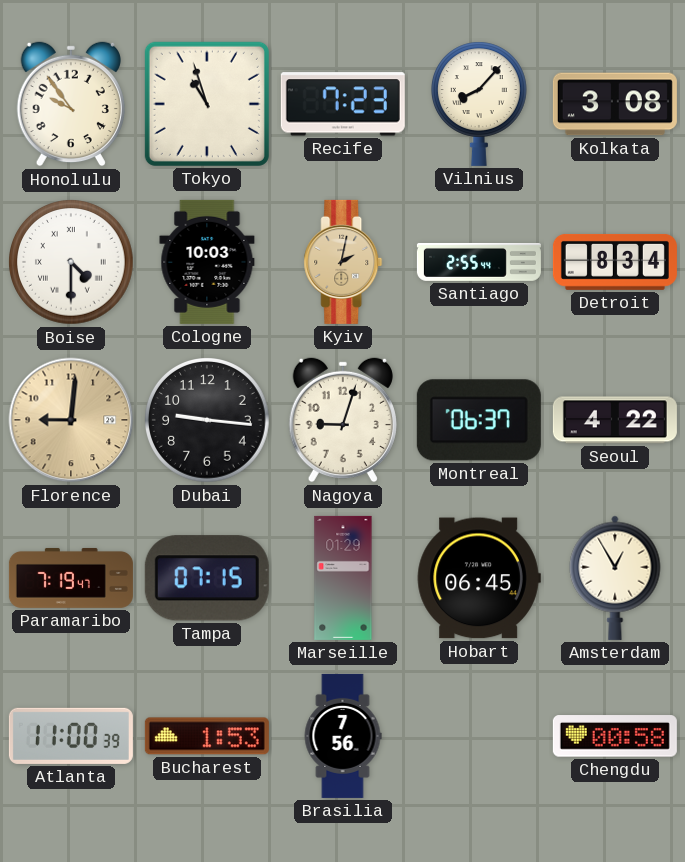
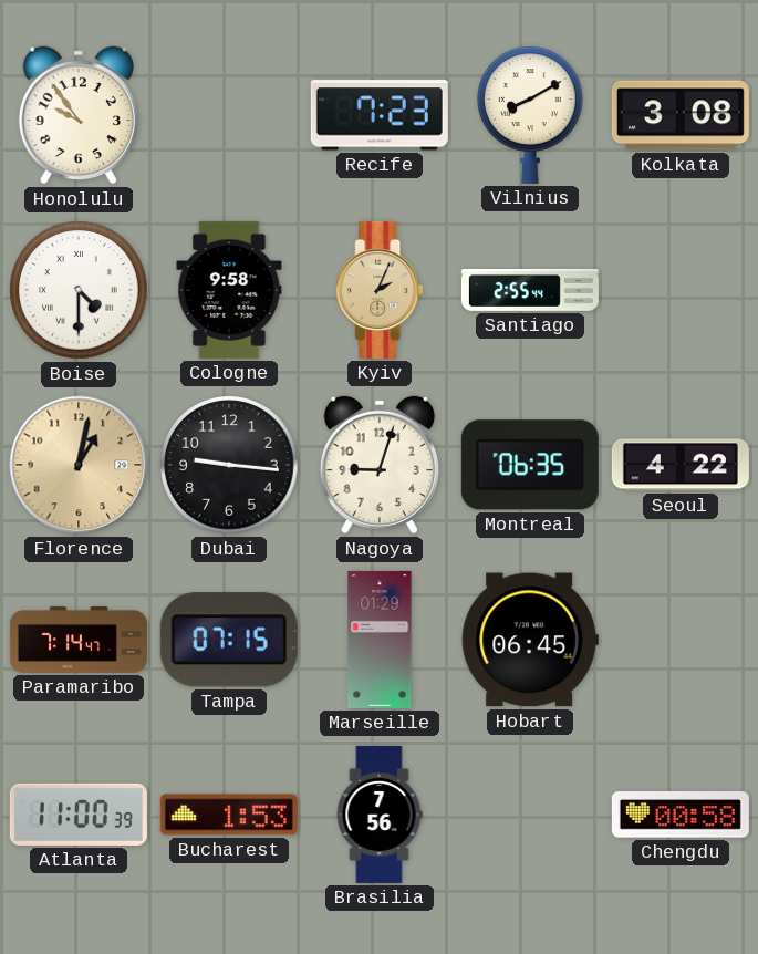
Tokyo: 10:57 -> none (207, 104)
Vilnius: 8:07 -> 8:10 (530, 115)
Cologne: 10:03 -> 9:58 (229, 290)
Kyiv: 2:02 -> 2:04 (380, 290)
Detroit: 8:34 -> none (615, 262)
Florence: 9:01 -> 1:02 (79, 465)
Montreal: 06:37 -> 06:35 (530, 465)
Paramaribo: 7:19 -> 7:14 (79, 640)
Amsterdam: 12:55 -> none (615, 578)
